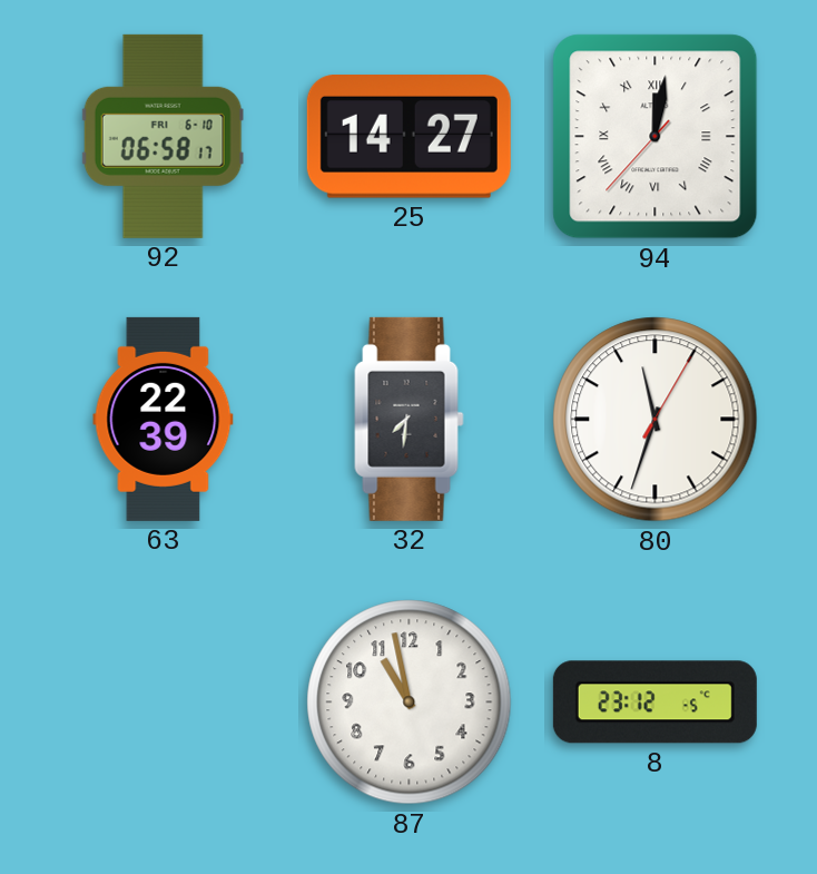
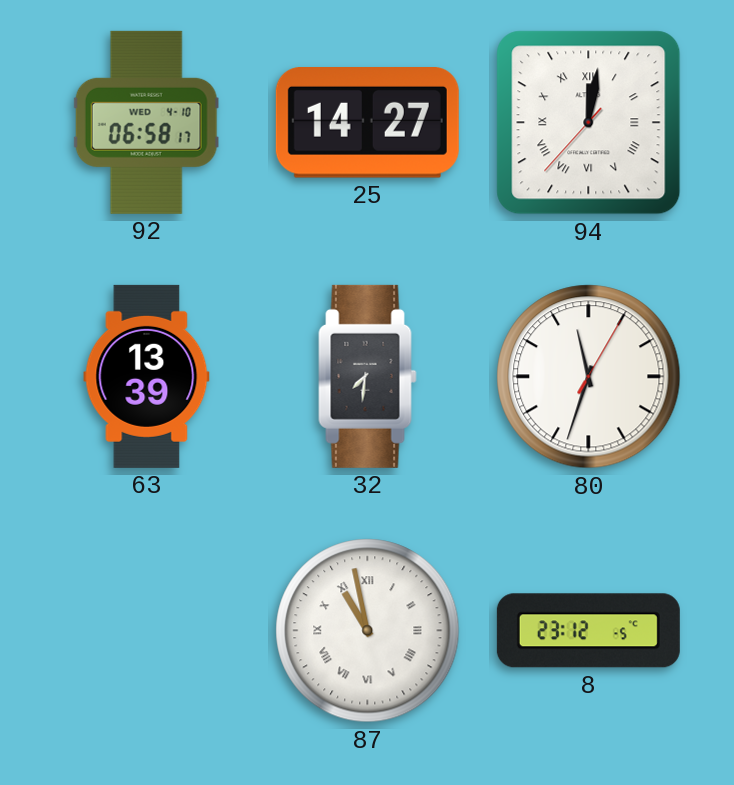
92 date: FRI 6-10 -> WED 4-10 (146, 122)
63: 22:39 -> 13:39 (147, 376)
87 numerals: Arabic -> Roman (368, 631)
